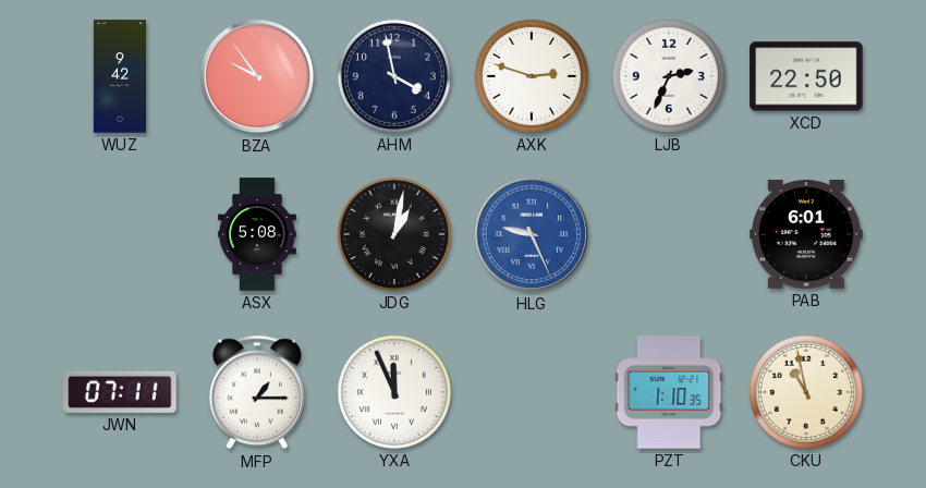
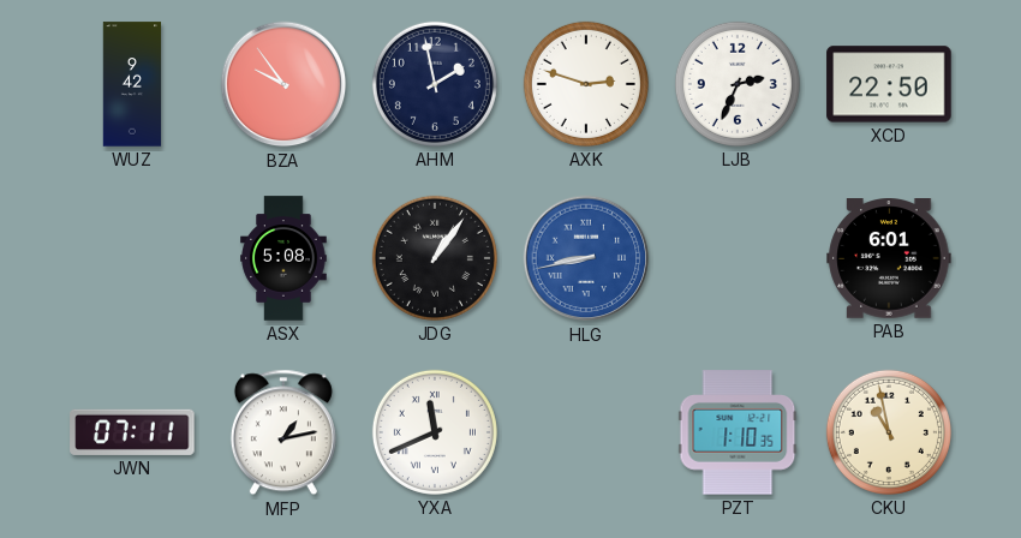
AHM: 3:58 -> 1:58 (435, 84)
JDG: 1:02 -> 1:06 (435, 258)
HLG: 9:26 -> 8:43 (586, 258)
MFP: 1:15 -> 1:13 (283, 432)
YXA: 11:56 -> 11:41 (435, 432)
